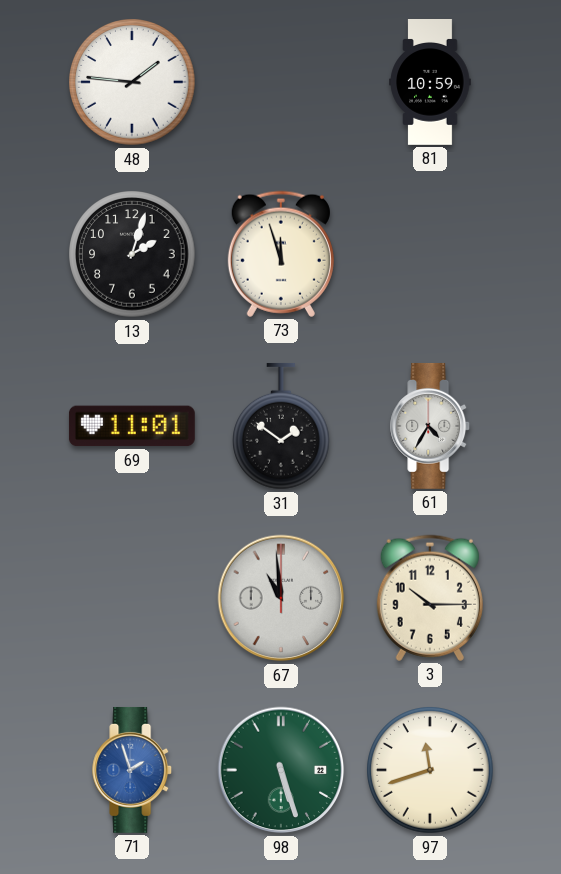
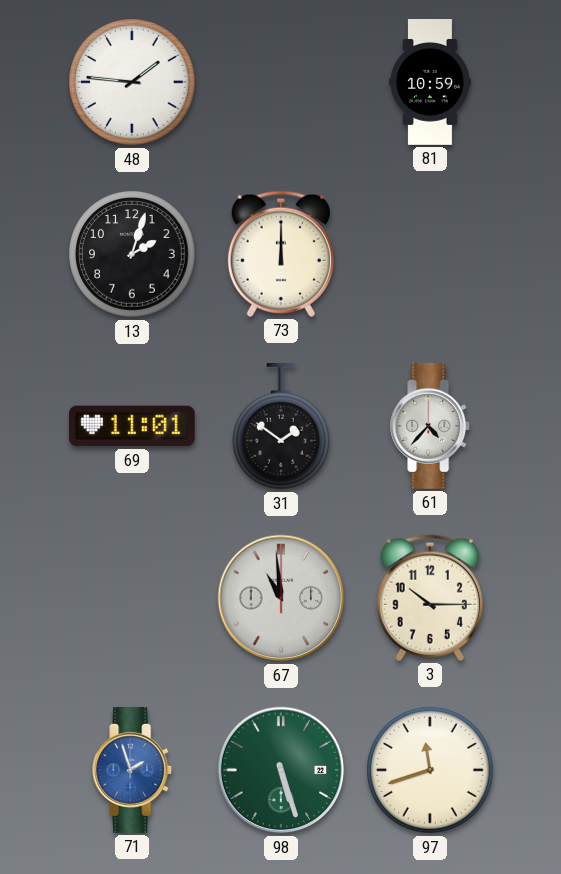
73: 11:57 -> 12:00 (281, 254)
61: 4:35 -> 4:37 (431, 426)
